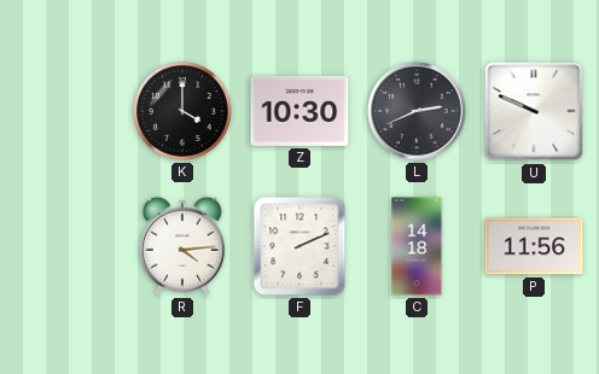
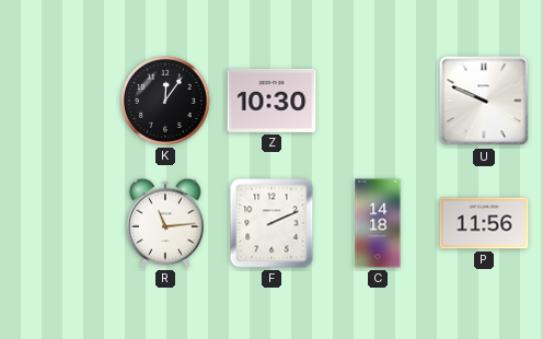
K: 4:00 -> 12:06 (166, 102)
L: 2:41 -> none (417, 111)
R: 4:14 -> 11:14 (165, 223)
